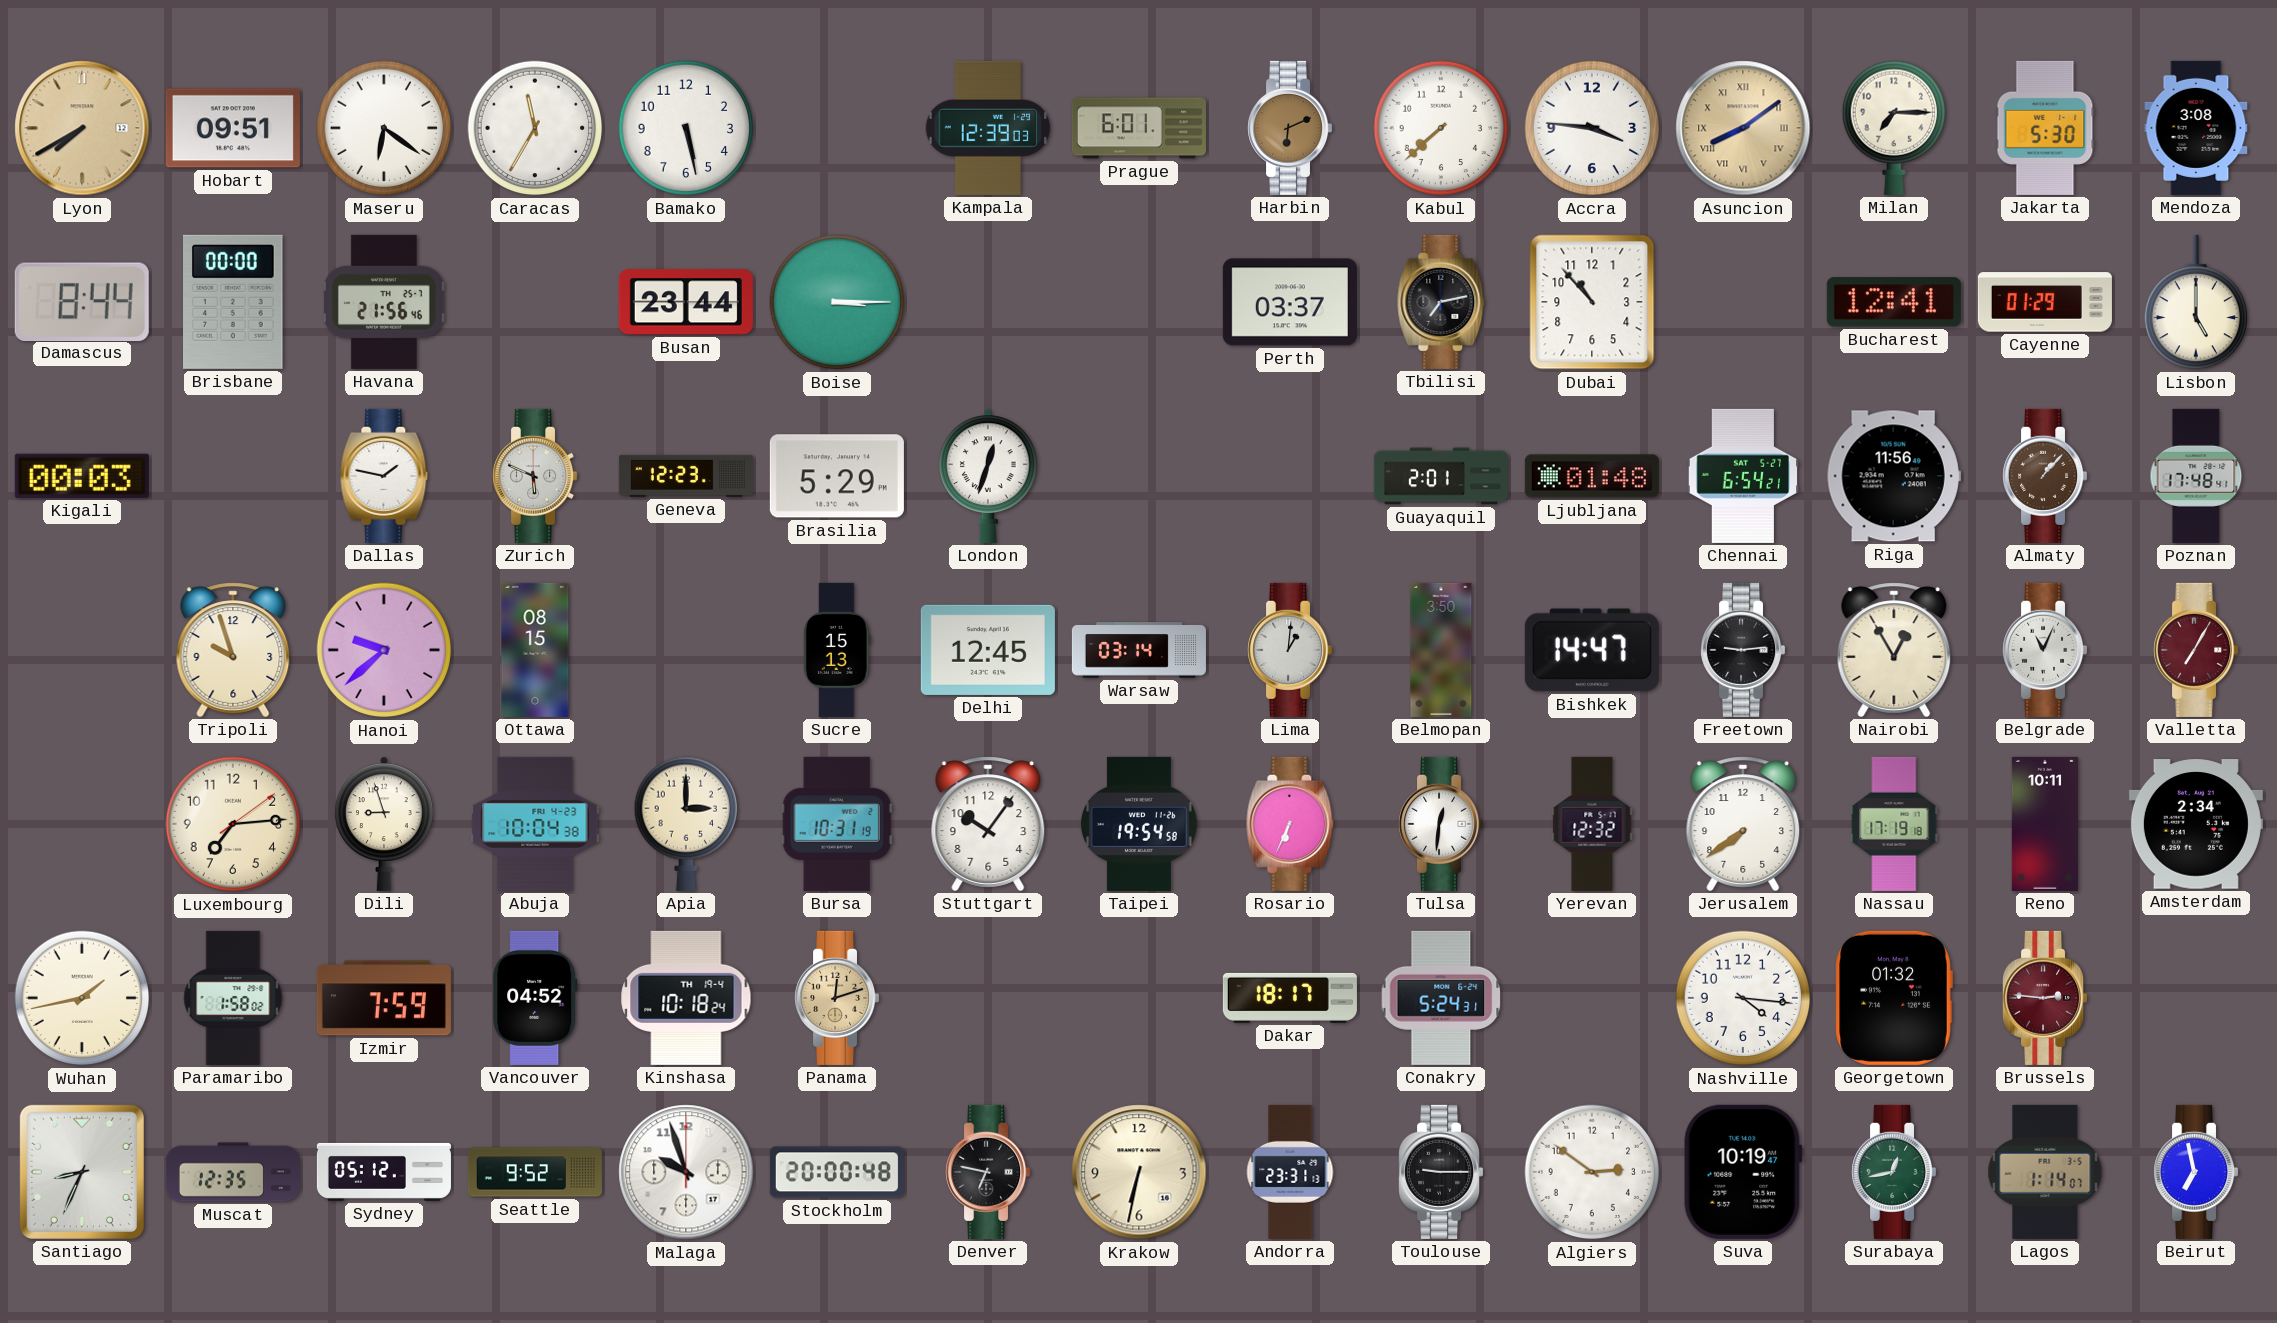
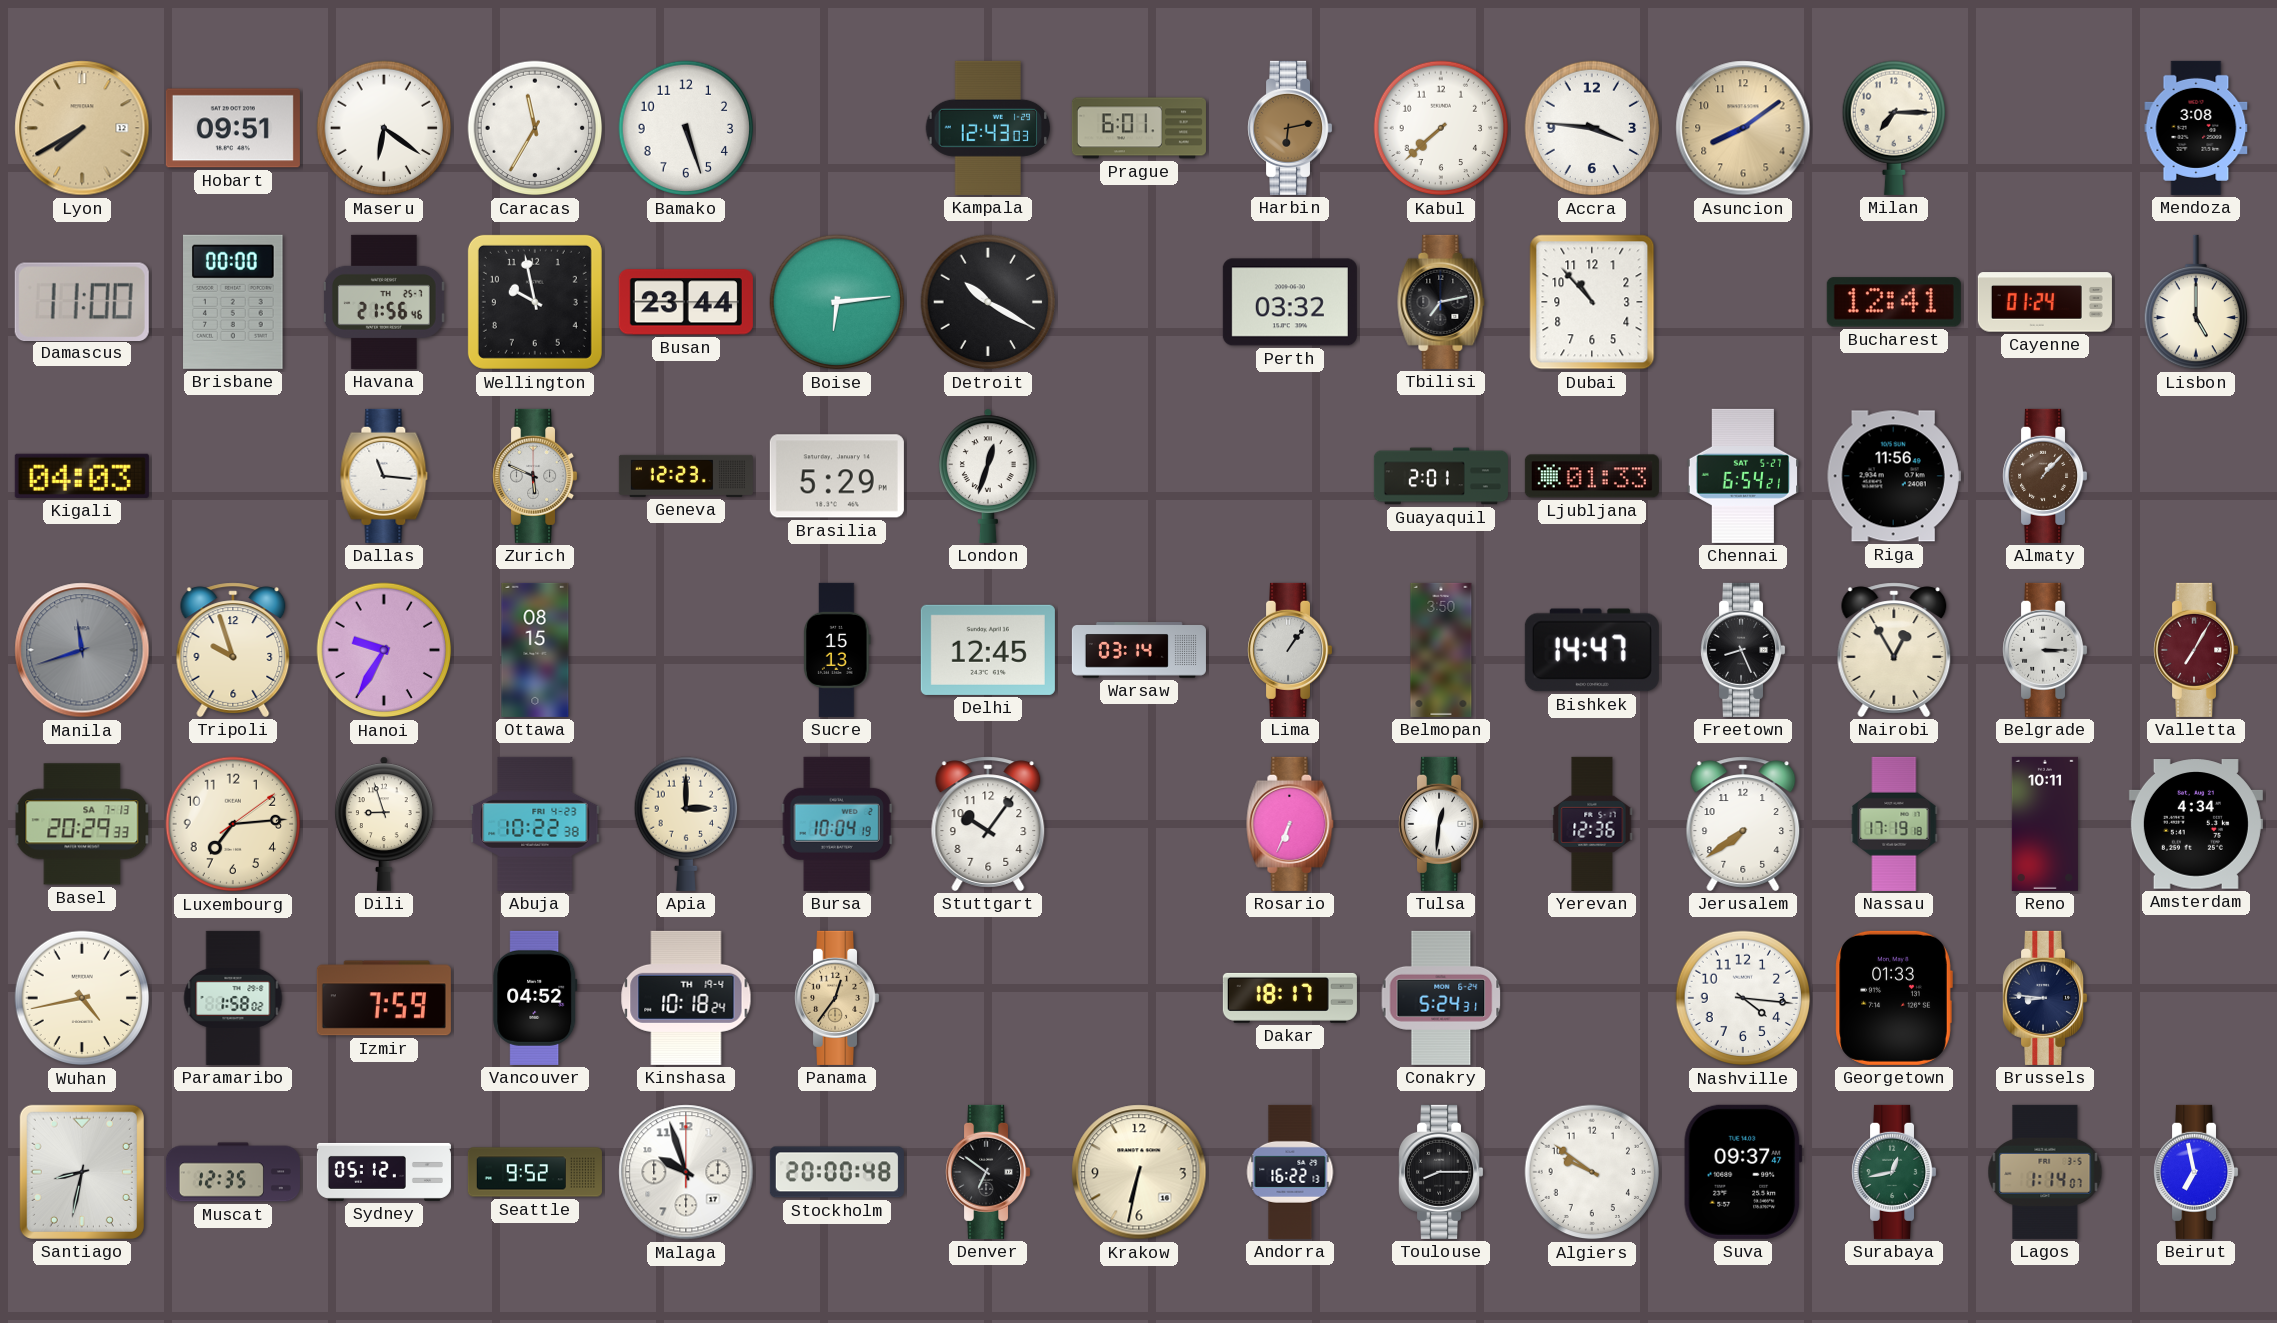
Bamako: 5:28 -> 5:27 (686, 128)
Kampala: 12:39 -> 12:43 (988, 128)
Harbin: 6:11 -> 6:13 (1290, 128)
Asuncion numerals: Roman -> Arabic (1743, 128)
Jakarta: 5:30 -> none (2045, 128)
Damascus: 8:44 -> 11:00 (82, 301)
Wellington: none -> 9:58 (535, 302)
Boise: 3:15 -> 6:14 (837, 302)
Detroit: none -> 10:20 (988, 302)
Perth: 03:37 -> 03:32 (1290, 302)
Cayenne: 01:29 -> 01:24 (2045, 302)
Kigali: 00:03 -> 04:03 (82, 476)
Dallas: 1:47 -> 11:16 (384, 476)
Ljubljana: 01:48 -> 01:33 (1592, 476)
Poznan: 17:48 -> none (2196, 476)
Manila: none -> 11:42 (82, 650)
Hanoi: 9:38 -> 9:35 (384, 650)
Lima: 1:01 -> 1:06 (1290, 650)
Freetown: 9:14 -> 8:26 (1743, 650)
Belgrade: 11:04 -> 3:15 (2045, 650)
Basel: none -> 20:29 (82, 824)
Abuja: 10:04 -> 10:22 (535, 824)
Bursa: 10:31 -> 10:04 (837, 824)
Taipei: 19:54 -> none (1139, 824)
Yerevan: 12:32 -> 12:36 (1592, 824)
Amsterdam: 2:34 -> 4:34 (2196, 824)
Wuhan: 1:43 -> 4:43 (82, 998)
Panama: 12:12 -> 12:36 (837, 998)
Georgetown: 01:32 -> 01:33 (1894, 998)
Brussels: 2:46 -> 8:46 (2045, 998)
Brussels dial: burgundy -> navy (2045, 998)
Santiago: 8:34 -> 8:32 (82, 1172)
Denver: 6:47 -> 6:51 (988, 1172)
Andorra: 23:31 -> 16:22 (1290, 1172)
Toulouse: 9:15 -> 8:15 (1441, 1172)
Algiers: 2:51 -> 9:51 (1592, 1172)
Suva: 10:19 -> 09:37 (1743, 1172)
